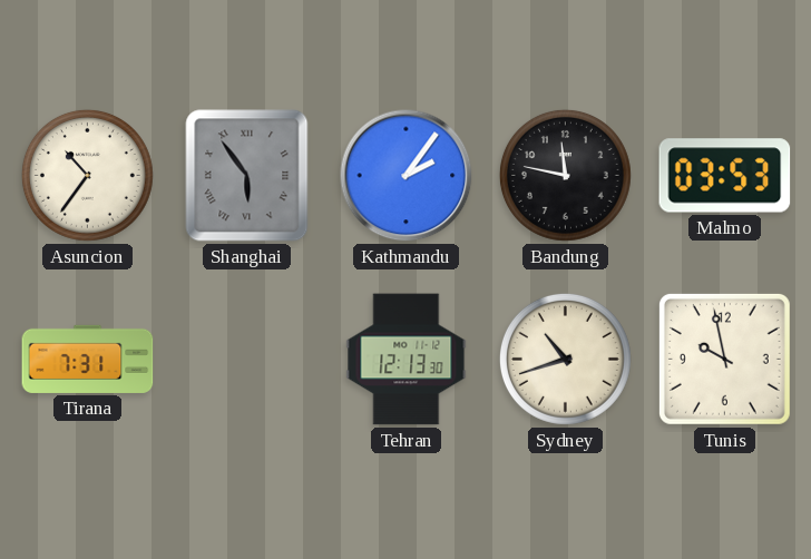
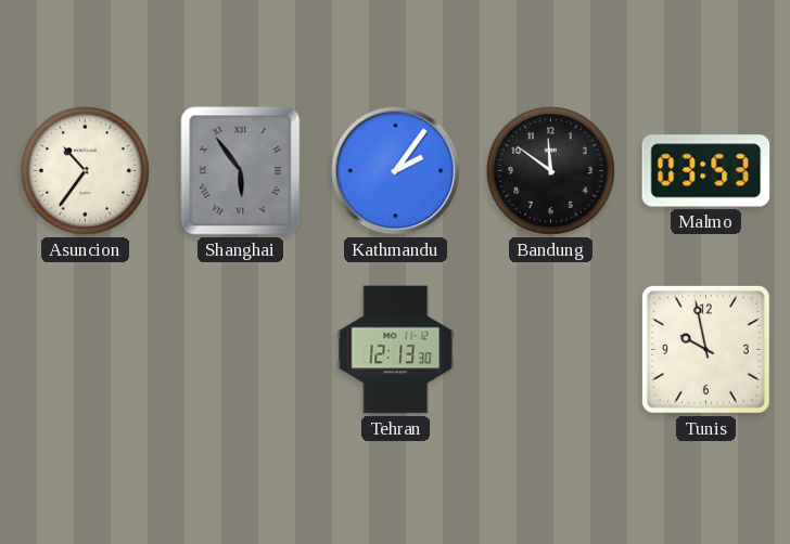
Bandung: 11:47 -> 11:51 (550, 170)
Tirana: 7:31 -> none (88, 359)
Sydney: 10:42 -> none (565, 359)
